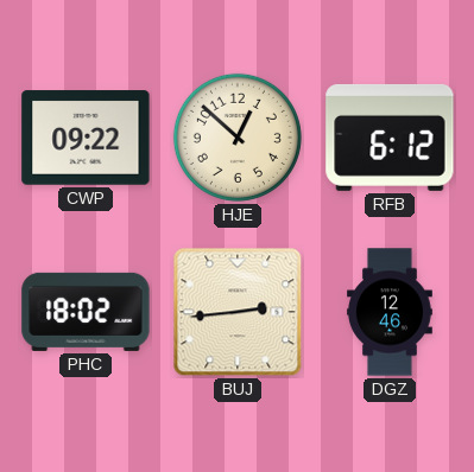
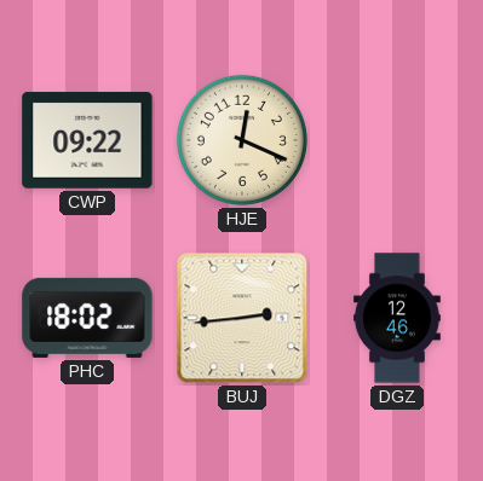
HJE: 12:52 -> 12:19 (242, 140)
RFB: 6:12 -> none (390, 138)
